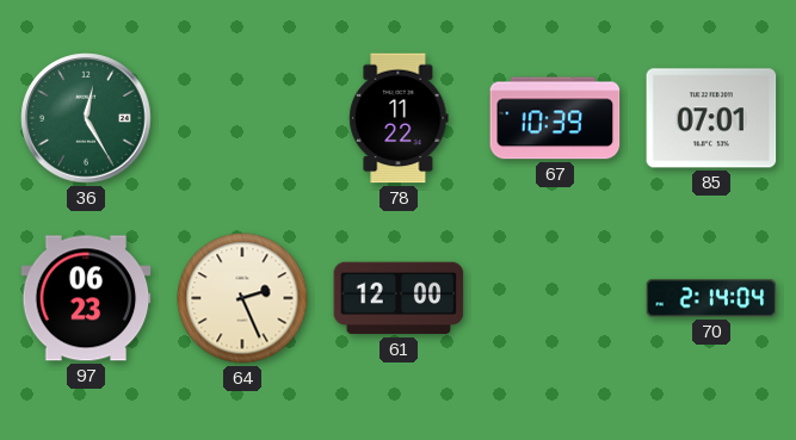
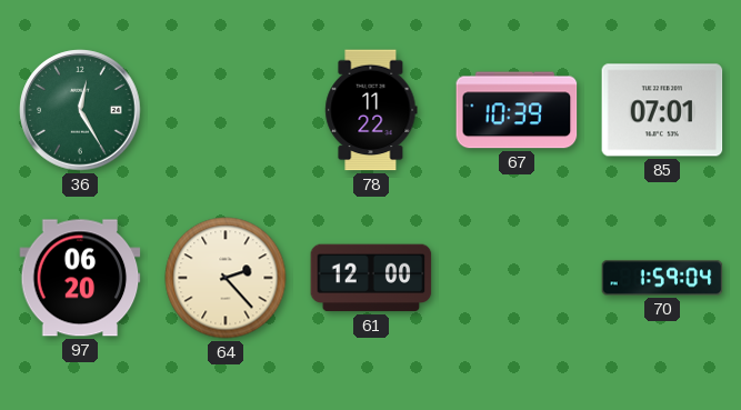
97: 06:23 -> 06:20 (80, 278)
64: 2:26 -> 2:23 (226, 278)
70: 2:14 -> 1:59 (662, 278)
